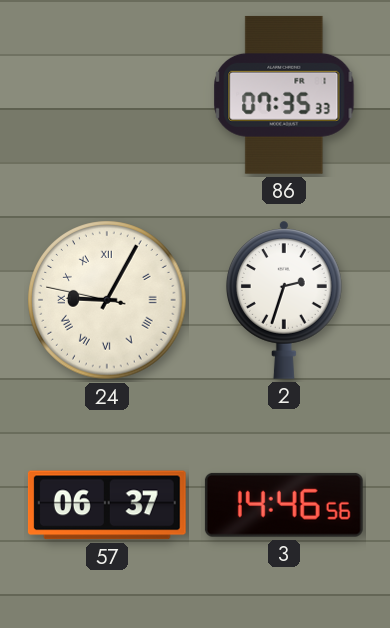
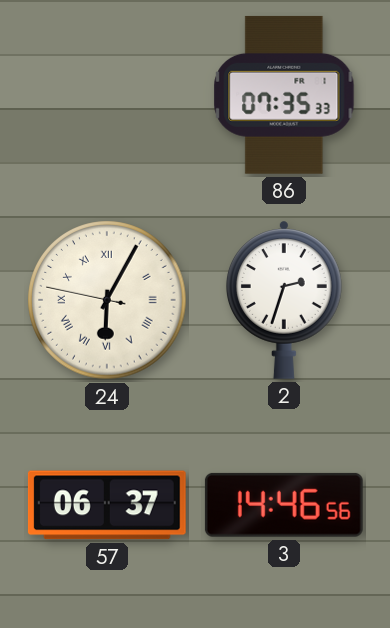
24: 9:04 -> 6:04 (107, 300)
